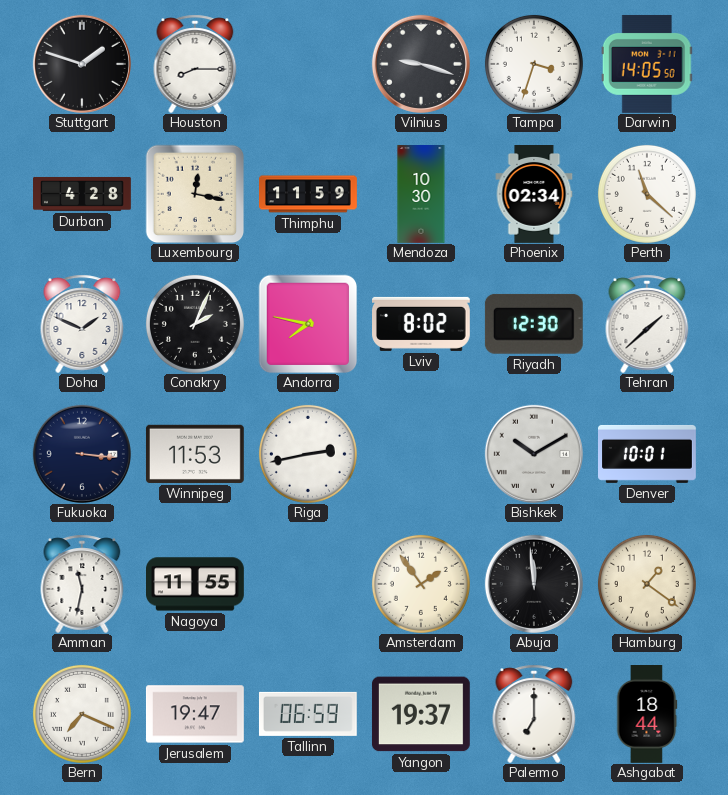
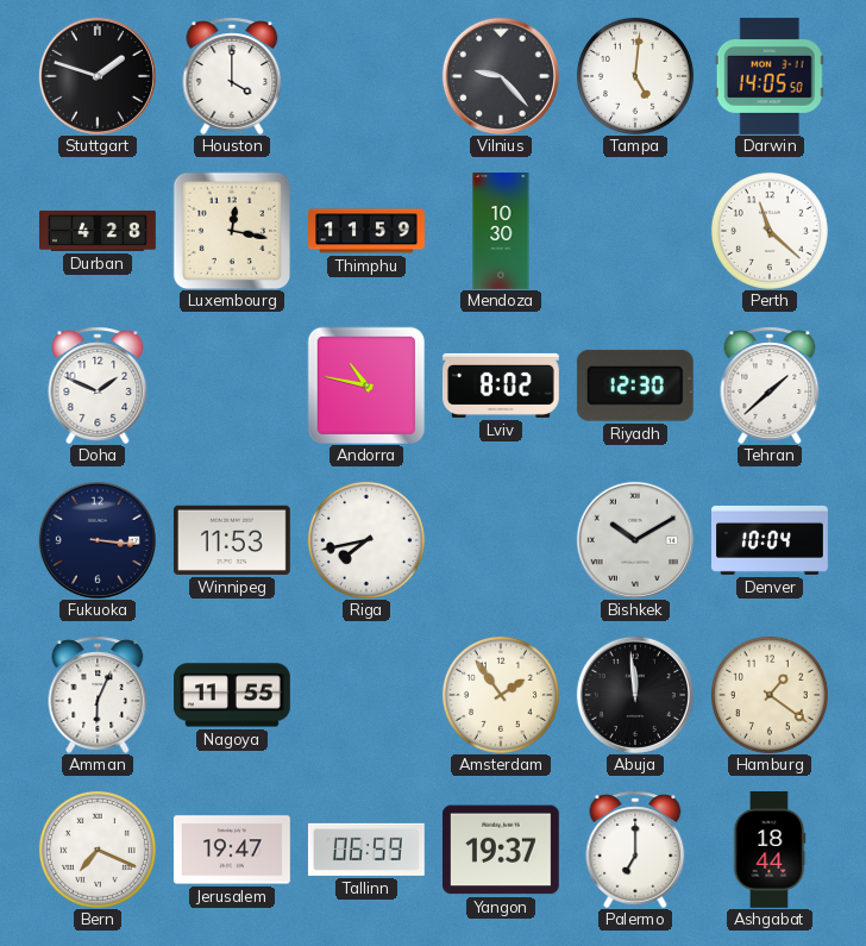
Houston: 8:15 -> 4:00 (232, 76)
Vilnius: 9:18 -> 9:23 (501, 76)
Tampa: 3:33 -> 5:01 (635, 76)
Phoenix: 02:34 -> none (534, 195)
Conakry: 2:04 -> none (195, 324)
Andorra: 7:47 -> 10:47 (366, 386)
Riga: 2:43 -> 7:43 (366, 540)
Denver: 10:01 -> 10:04 (771, 540)
Amman: 11:32 -> 6:04 (98, 695)
